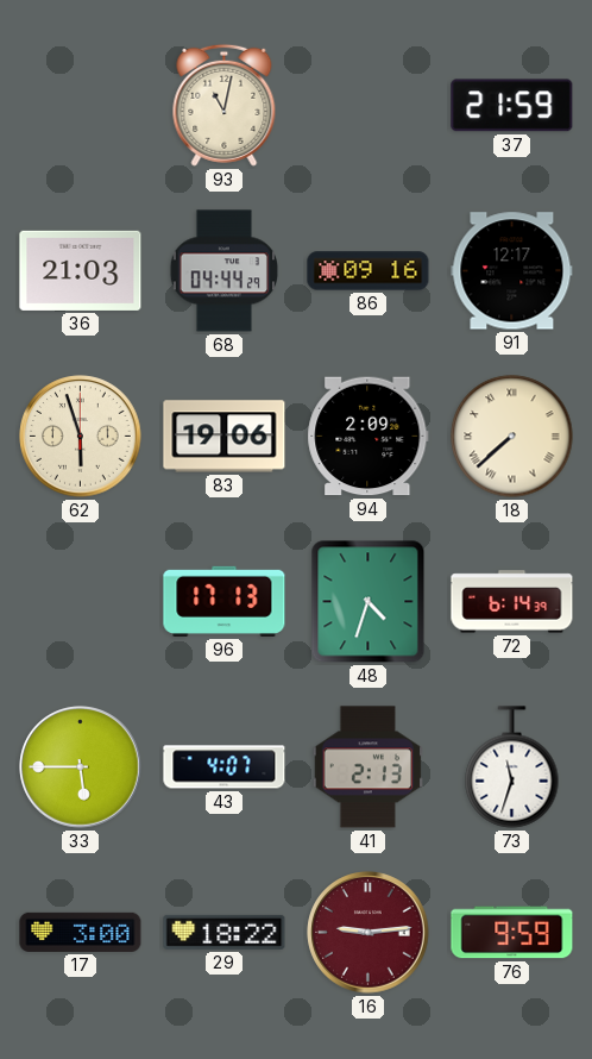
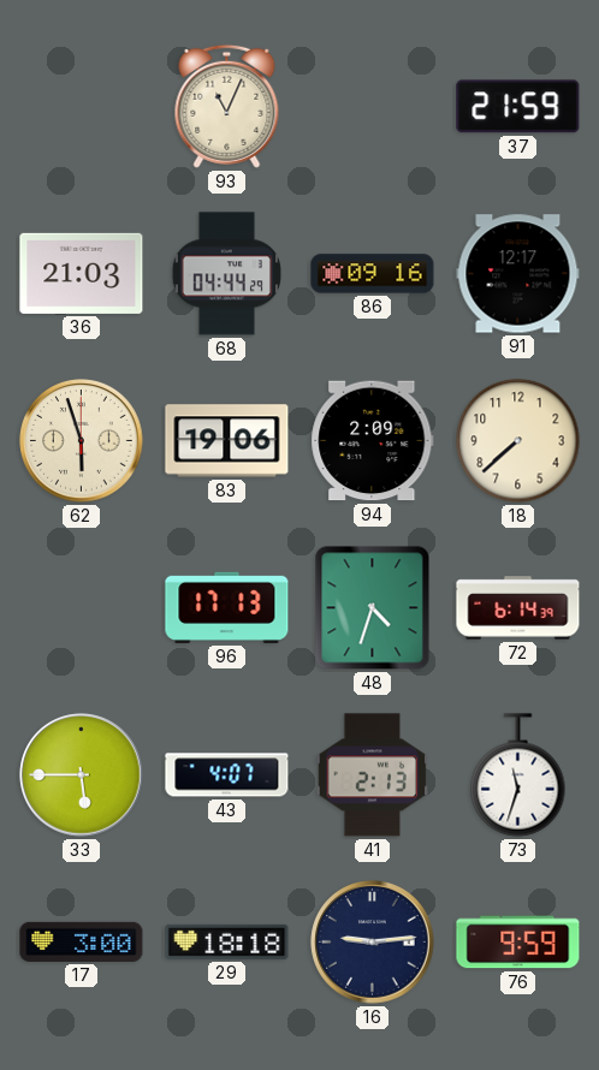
93: 11:02 -> 11:04 (227, 106)
18 numerals: Roman -> Arabic (518, 441)
29: 18:22 -> 18:18 (227, 941)
16 dial: burgundy -> navy (373, 943)
